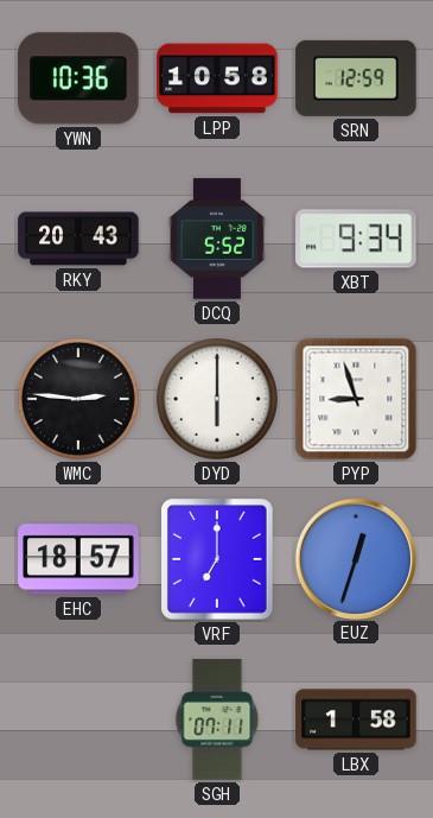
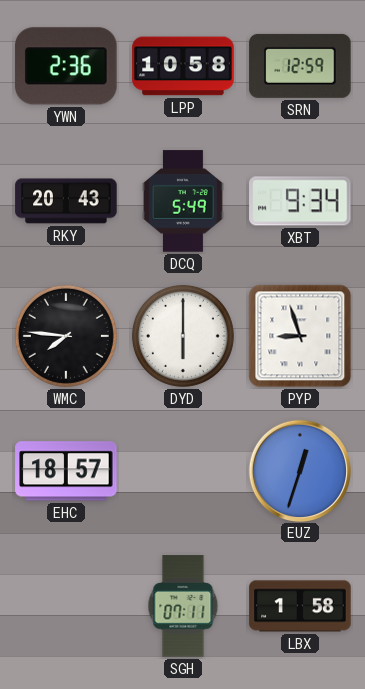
YWN: 10:36 -> 2:36 (66, 66)
DCQ: 5:52 -> 5:49 (183, 201)
WMC: 2:46 -> 7:46 (66, 336)
VRF: 7:00 -> none (217, 559)
